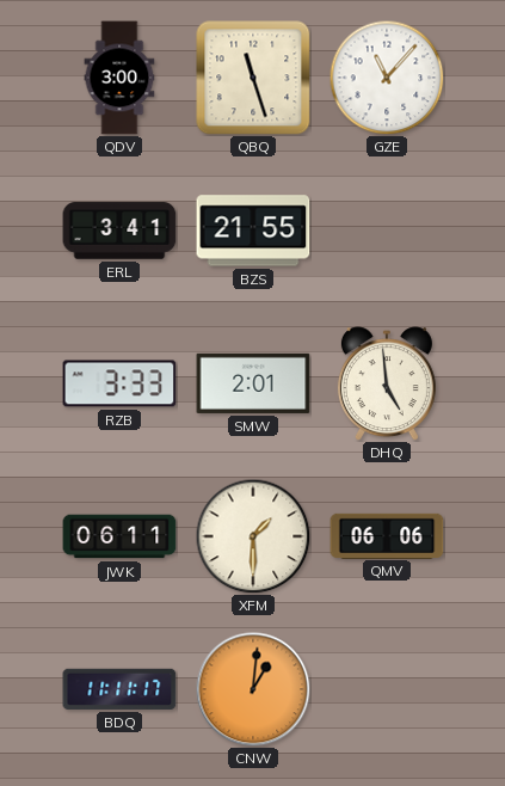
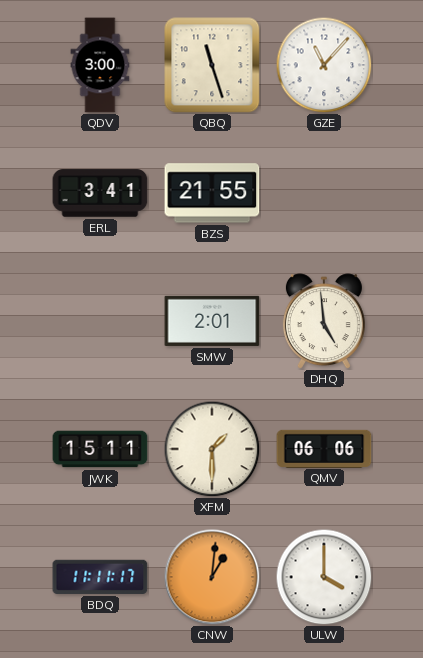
RZB: 3:33 -> none (119, 383)
JWK: 06:11 -> 15:11 (100, 449)
ULW: none -> 4:00 (324, 577)
